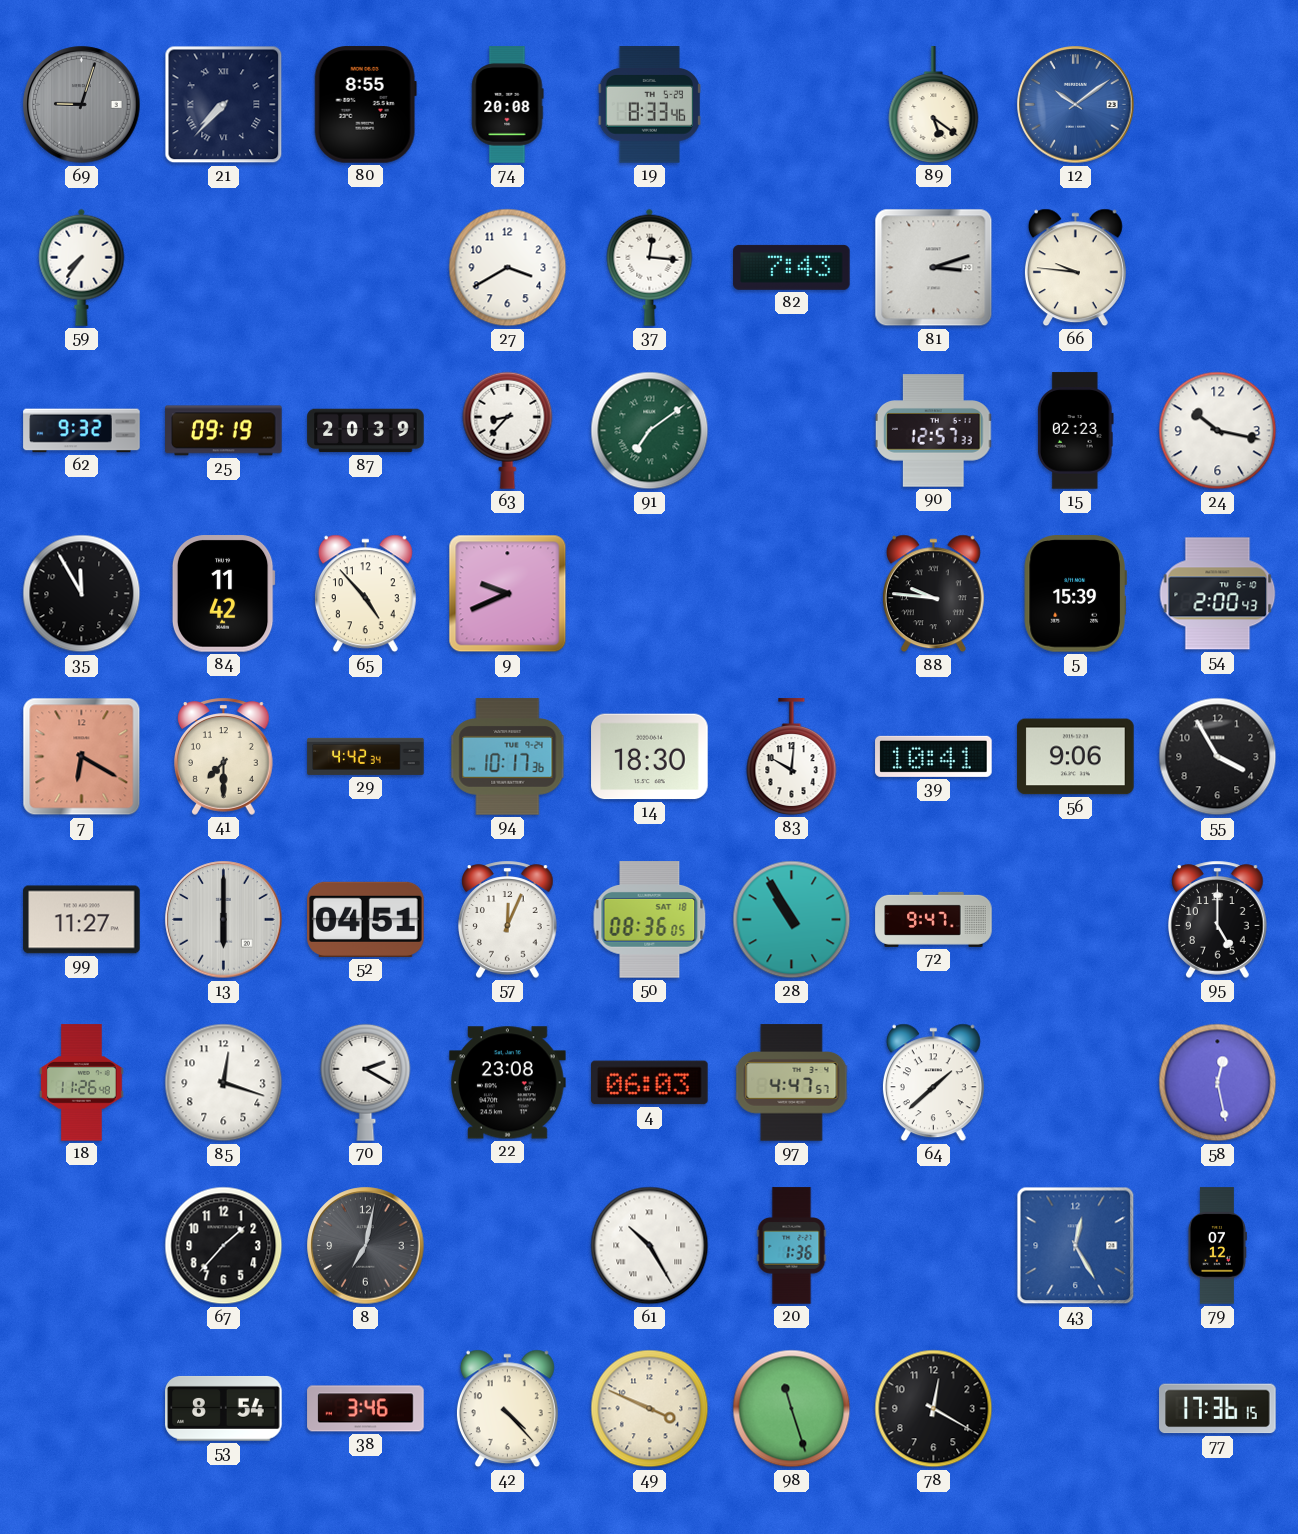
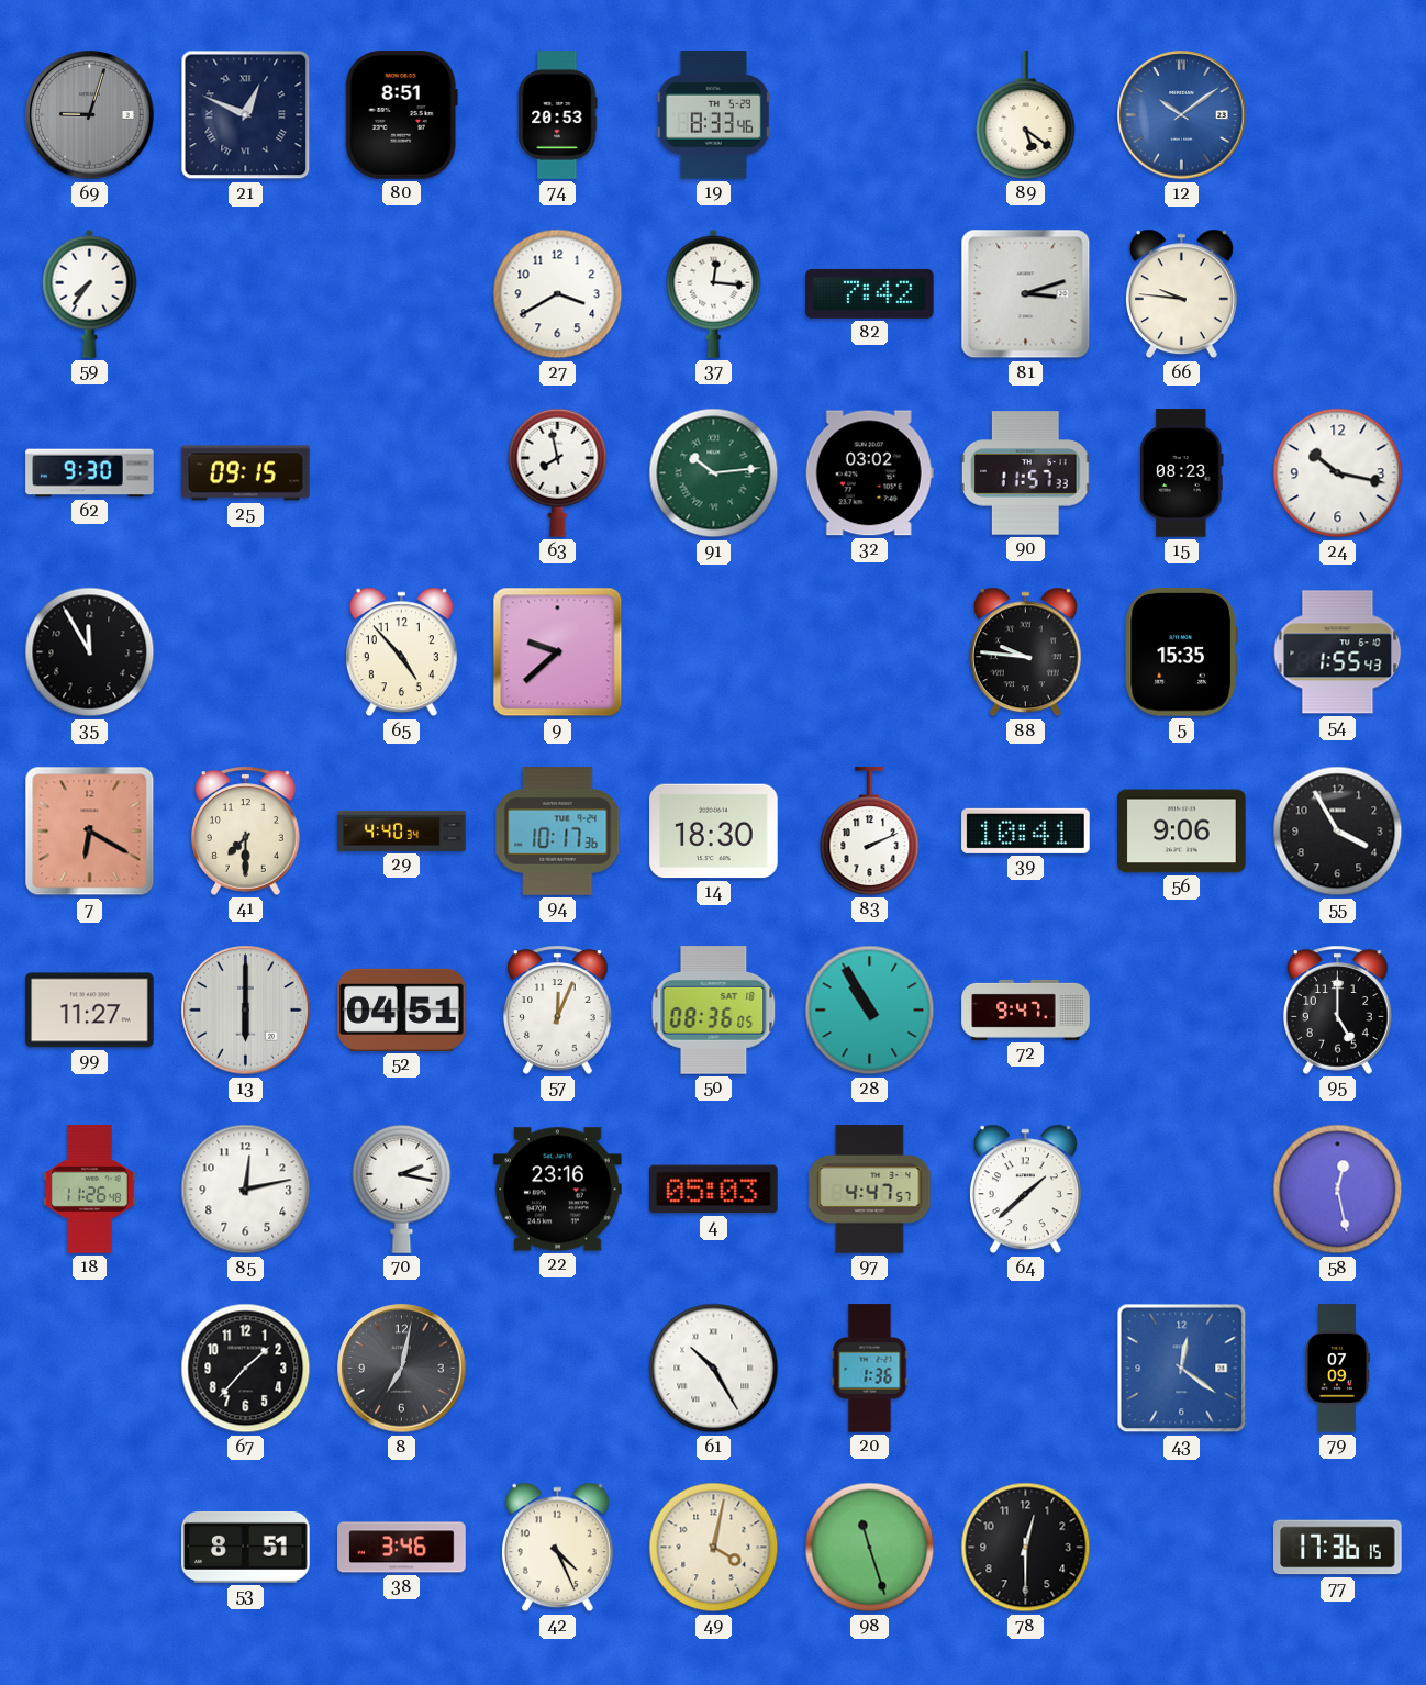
21: 7:37 -> 12:49 (246, 115)
80: 8:55 -> 8:51 (401, 115)
74: 20:08 -> 20:53 (558, 115)
82: 7:43 -> 7:42 (870, 293)
62: 9:32 -> 9:30 (90, 473)
25: 09:19 -> 09:15 (246, 473)
87: 20:39 -> none (366, 431)
63: 8:37 -> 7:58 (558, 472)
91: 7:09 -> 10:14 (714, 473)
32: none -> 03:02 (869, 473)
90: 12:57 -> 11:57 (1026, 473)
15: 02:23 -> 08:23 (1181, 473)
84: 11:42 -> none (223, 594)
9: 9:41 -> 9:38 (558, 652)
5: 15:39 -> 15:35 (1181, 652)
54: 2:00 -> 1:55 (1338, 652)
29: 4:42 -> 4:40 (402, 830)
83: 10:01 -> 2:11 (870, 832)
85: 12:18 -> 12:13 (246, 1190)
70: 2:20 -> 2:17 (402, 1189)
22: 23:08 -> 23:16 (558, 1190)
4: 06:03 -> 05:03 (714, 1190)
43: 12:25 -> 12:21 (1182, 1369)
79: 07:12 -> 07:09 (1337, 1369)
53: 8:54 -> 8:51 (246, 1547)
42: 4:23 -> 4:26 (557, 1548)
49: 3:49 -> 4:02 (714, 1548)
78: 12:20 -> 12:30 (1026, 1548)
